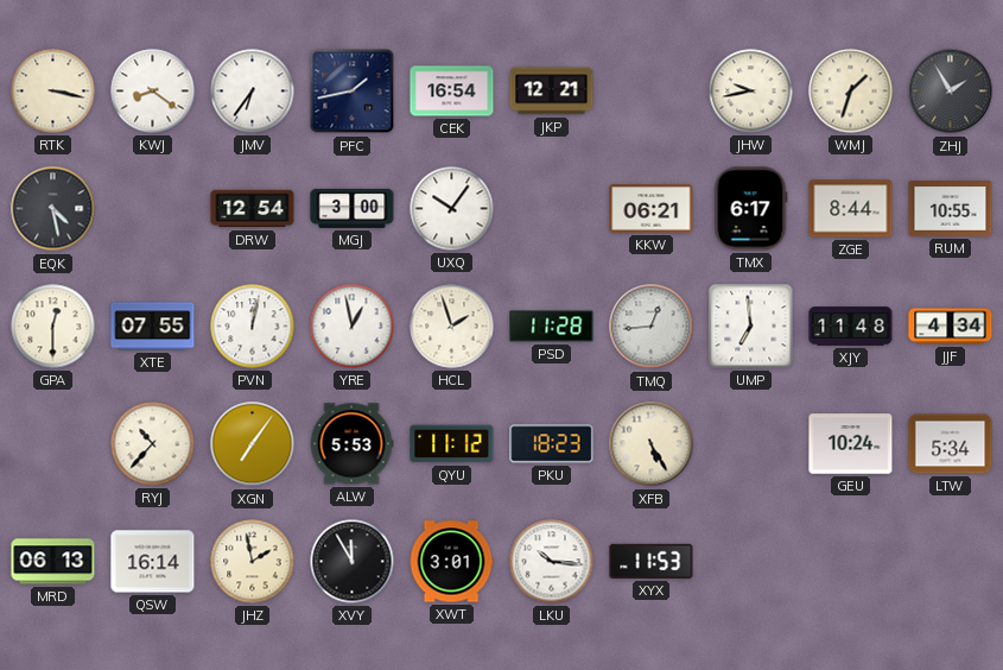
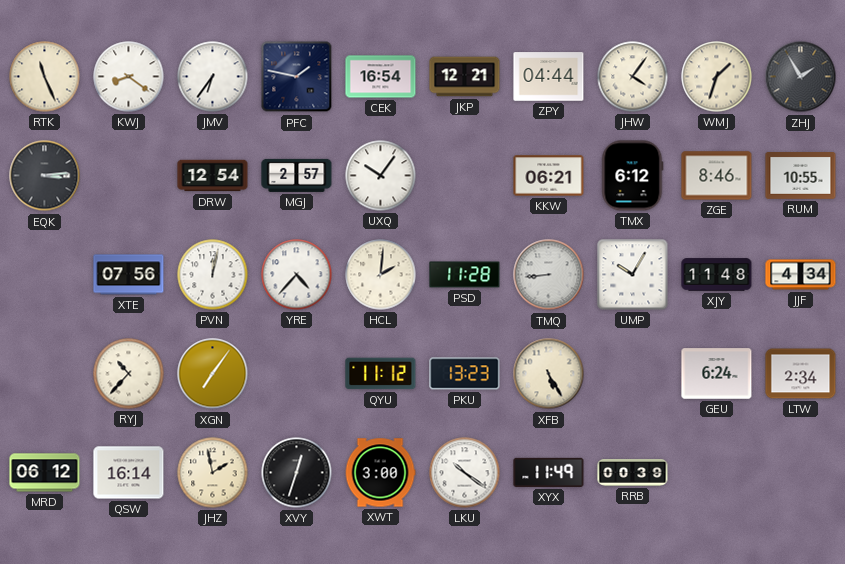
RTK: 3:17 -> 11:26 (45, 77)
PFC: 1:43 -> 1:47 (297, 77)
ZPY: none -> 04:44 (549, 77)
JHW: 9:43 -> 4:06 (633, 77)
EQK: 4:28 -> 3:14 (45, 176)
MGJ: 3:00 -> 2:57 (297, 175)
TMX: 6:17 -> 6:12 (632, 176)
ZGE: 8:44 -> 8:46 (717, 176)
GPA: 12:30 -> none (53, 327)
XTE: 07:55 -> 07:56 (129, 275)
YRE: 12:58 -> 4:37 (297, 275)
HCL: 1:57 -> 2:01 (381, 275)
TMQ: 12:44 -> 8:44 (549, 275)
UMP: 6:59 -> 10:05 (633, 275)
ALW: 5:53 -> none (351, 444)
PKU: 18:23 -> 13:23 (465, 374)
GEU: 10:24 -> 6:24 (717, 374)
LTW: 5:34 -> 2:34 (801, 374)
MRD: 06:13 -> 06:12 (45, 473)
XVY: 11:55 -> 12:33 (297, 473)
XWT: 3:01 -> 3:00 (380, 473)
LKU: 10:16 -> 10:21 (465, 473)
XYX: 11:53 -> 11:49 (549, 472)
RRB: none -> 00:39 (633, 473)
